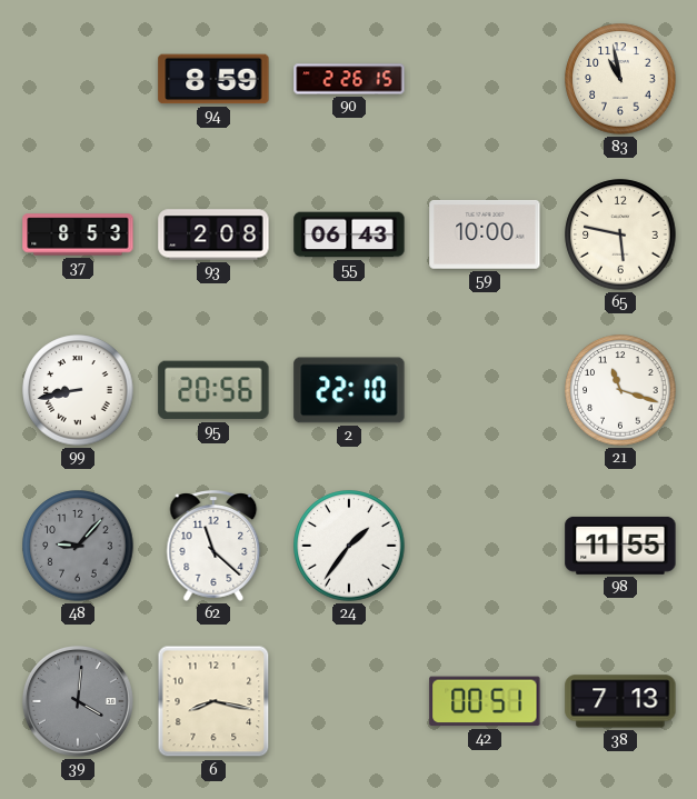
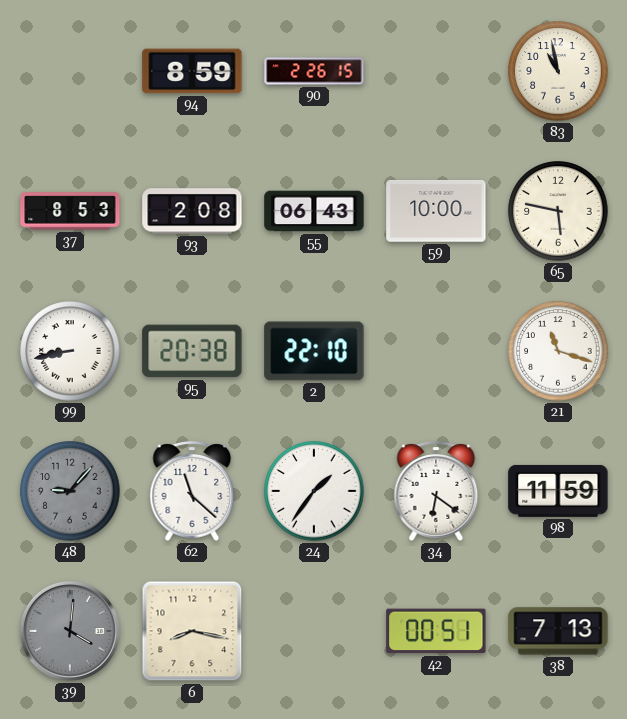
95: 20:56 -> 20:38 (192, 351)
34: none -> 6:21 (436, 491)
98: 11:55 -> 11:59 (558, 491)
